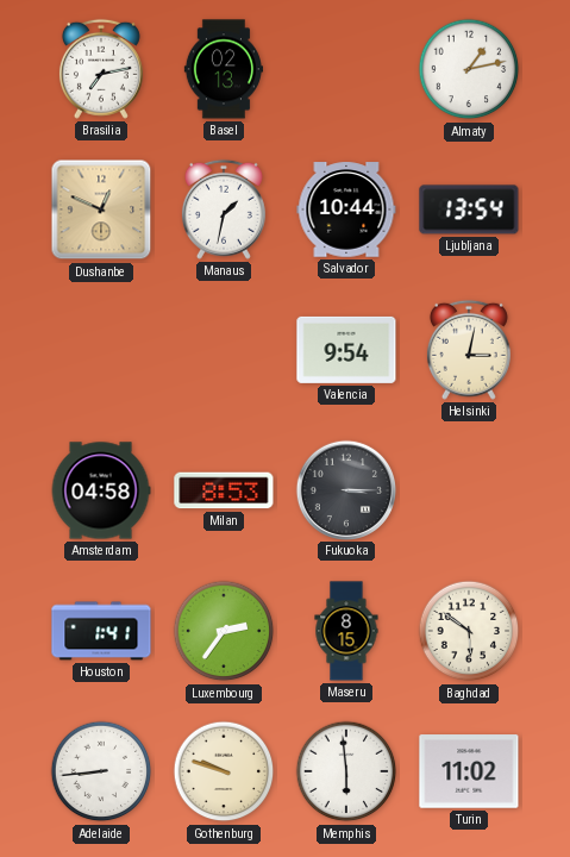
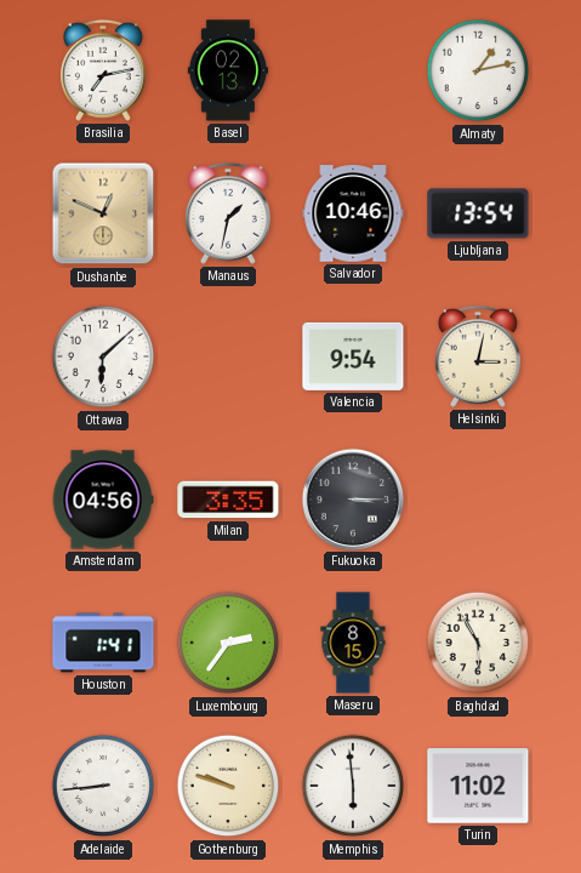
Salvador: 10:44 -> 10:46 (353, 213)
Ottawa: none -> 6:08 (103, 356)
Amsterdam: 04:58 -> 04:56 (103, 500)
Milan: 8:53 -> 3:35 (228, 500)
Baghdad: 5:51 -> 5:55 (478, 643)
